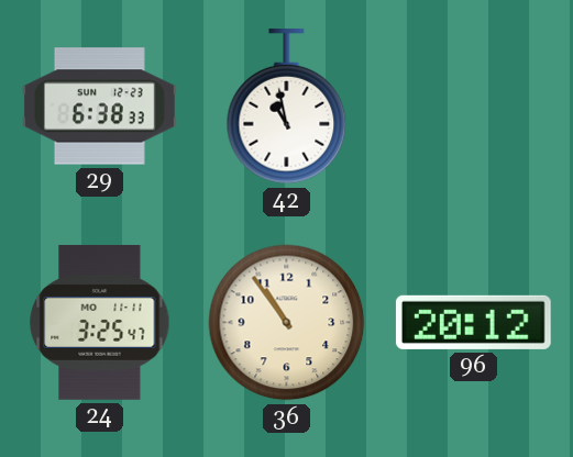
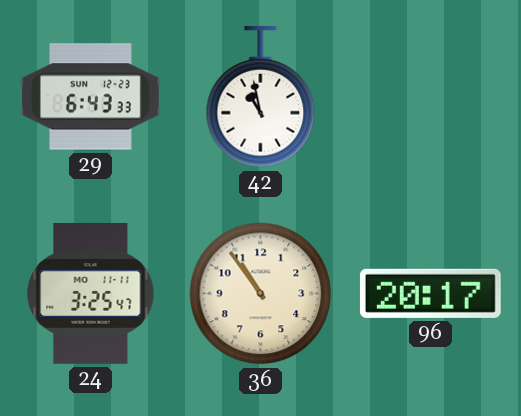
29: 6:38 -> 6:43 (90, 97)
96: 20:12 -> 20:17 (430, 293)
